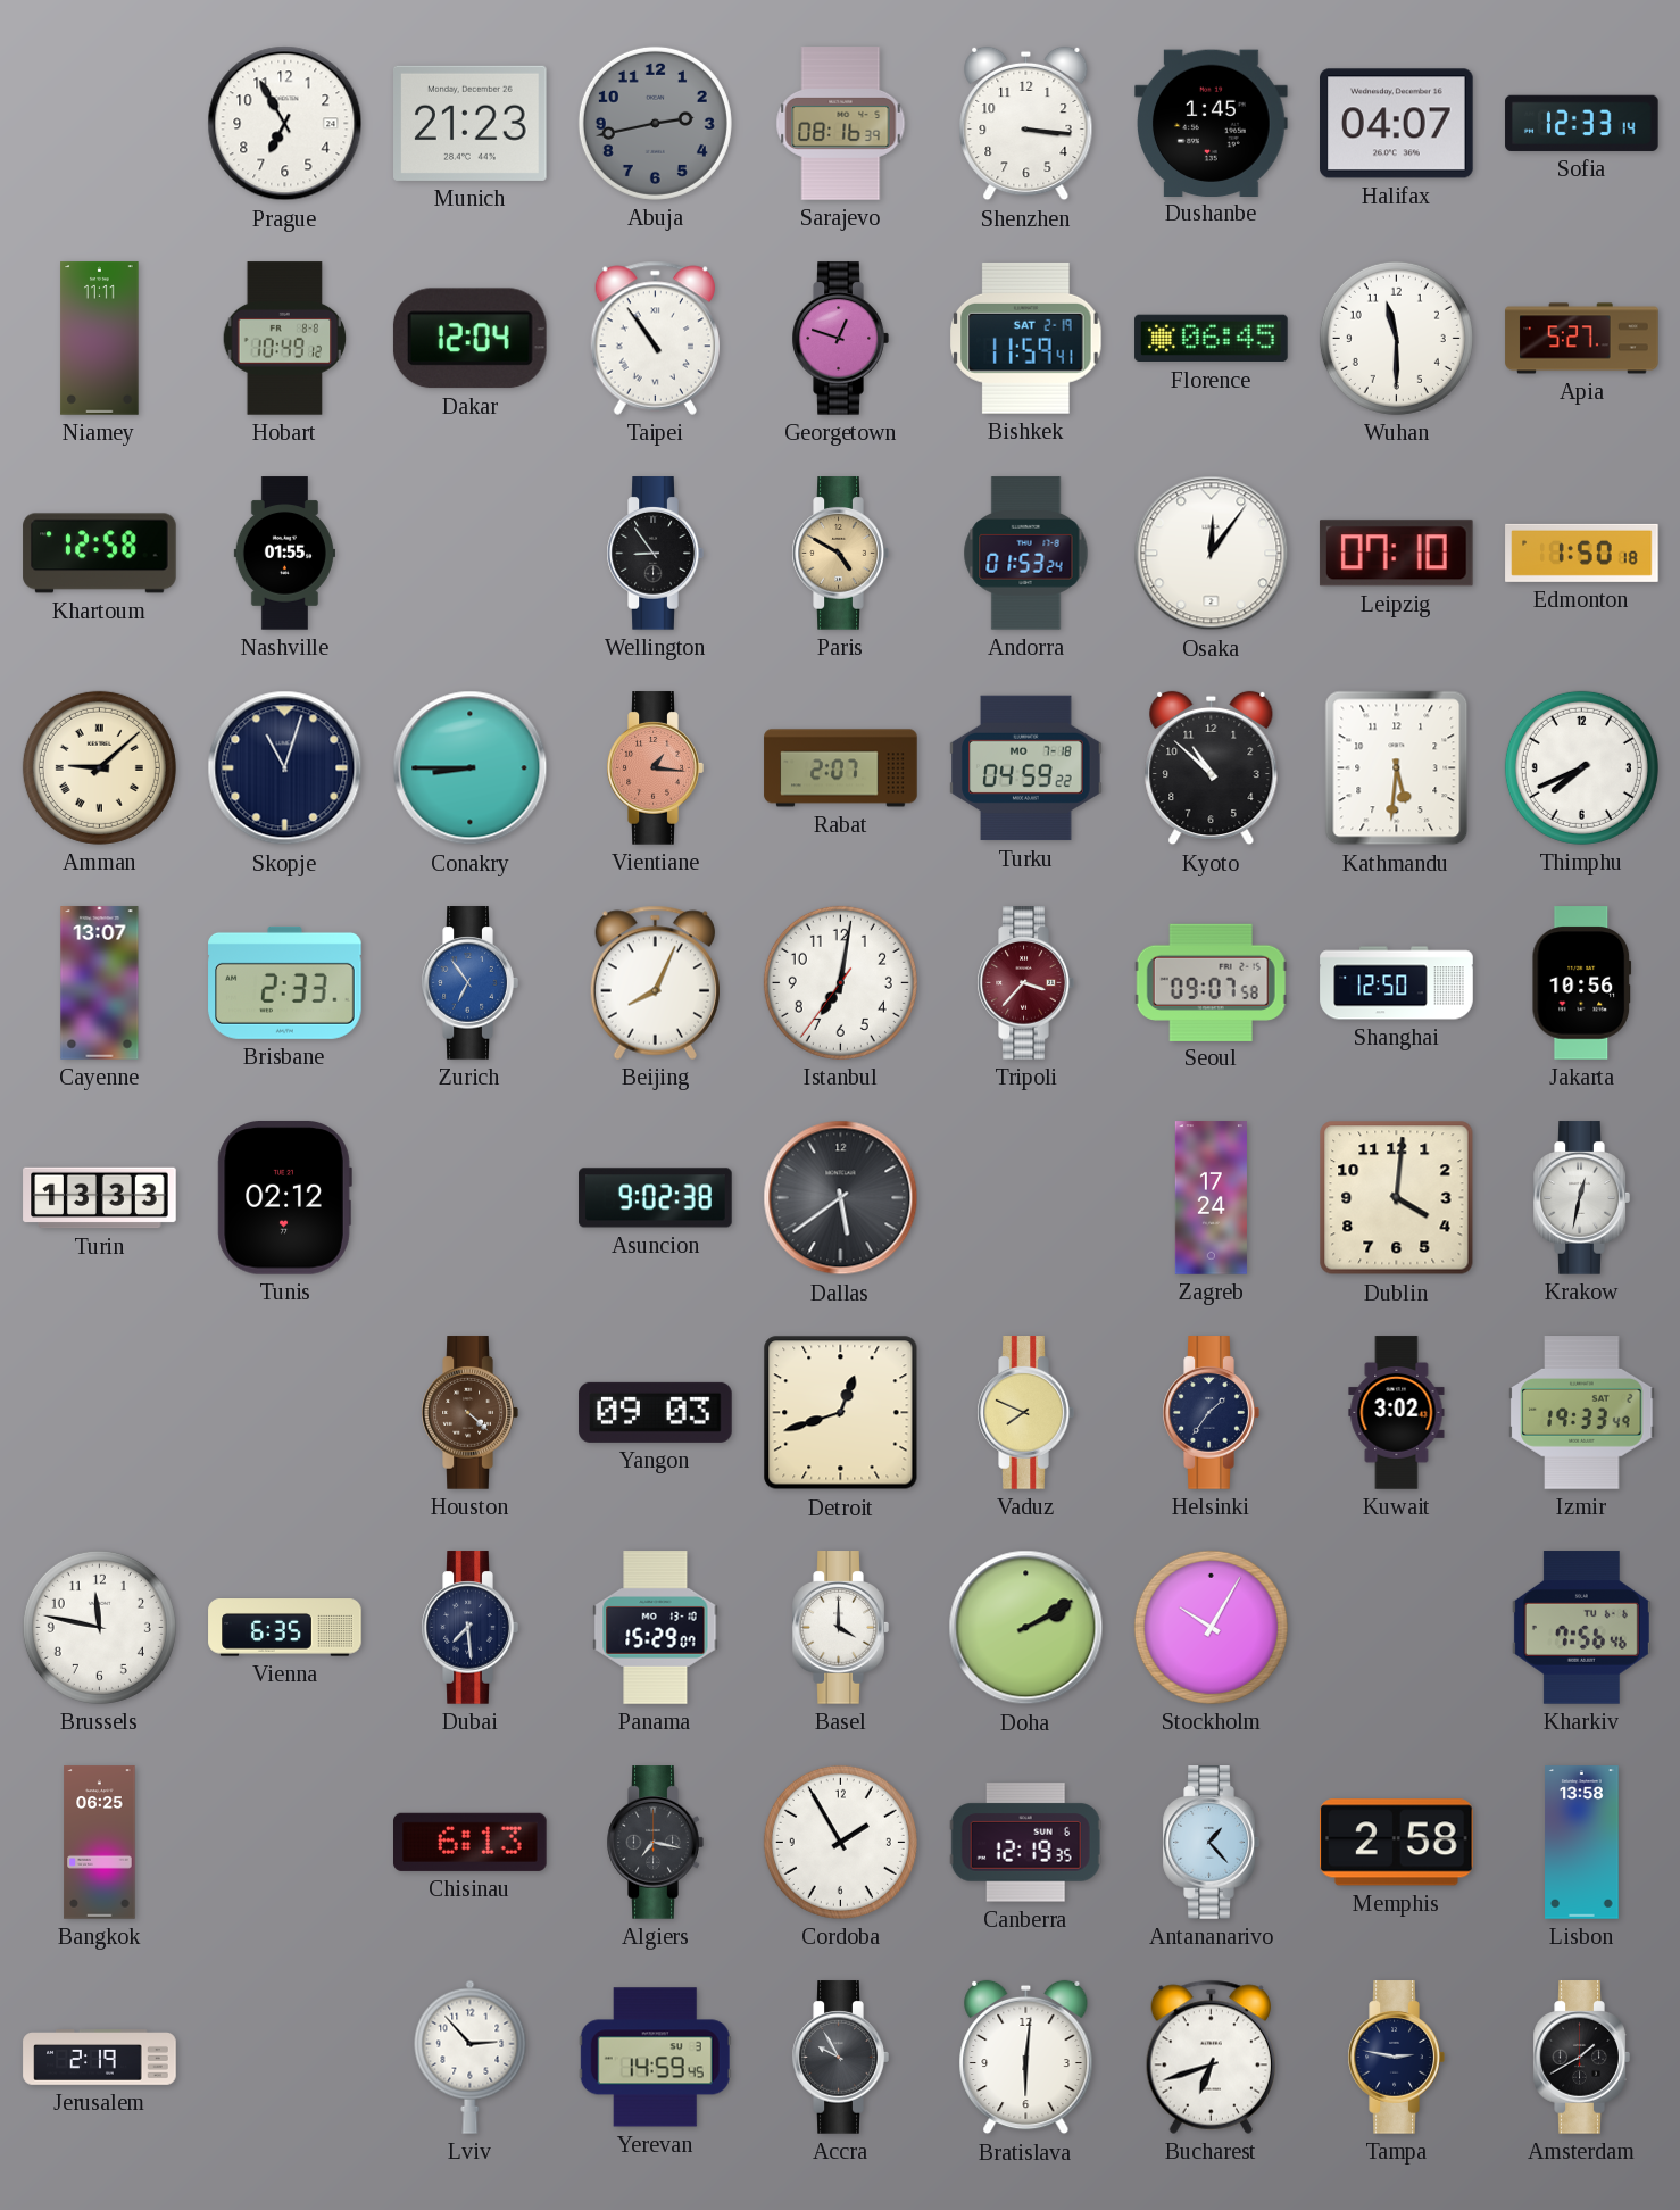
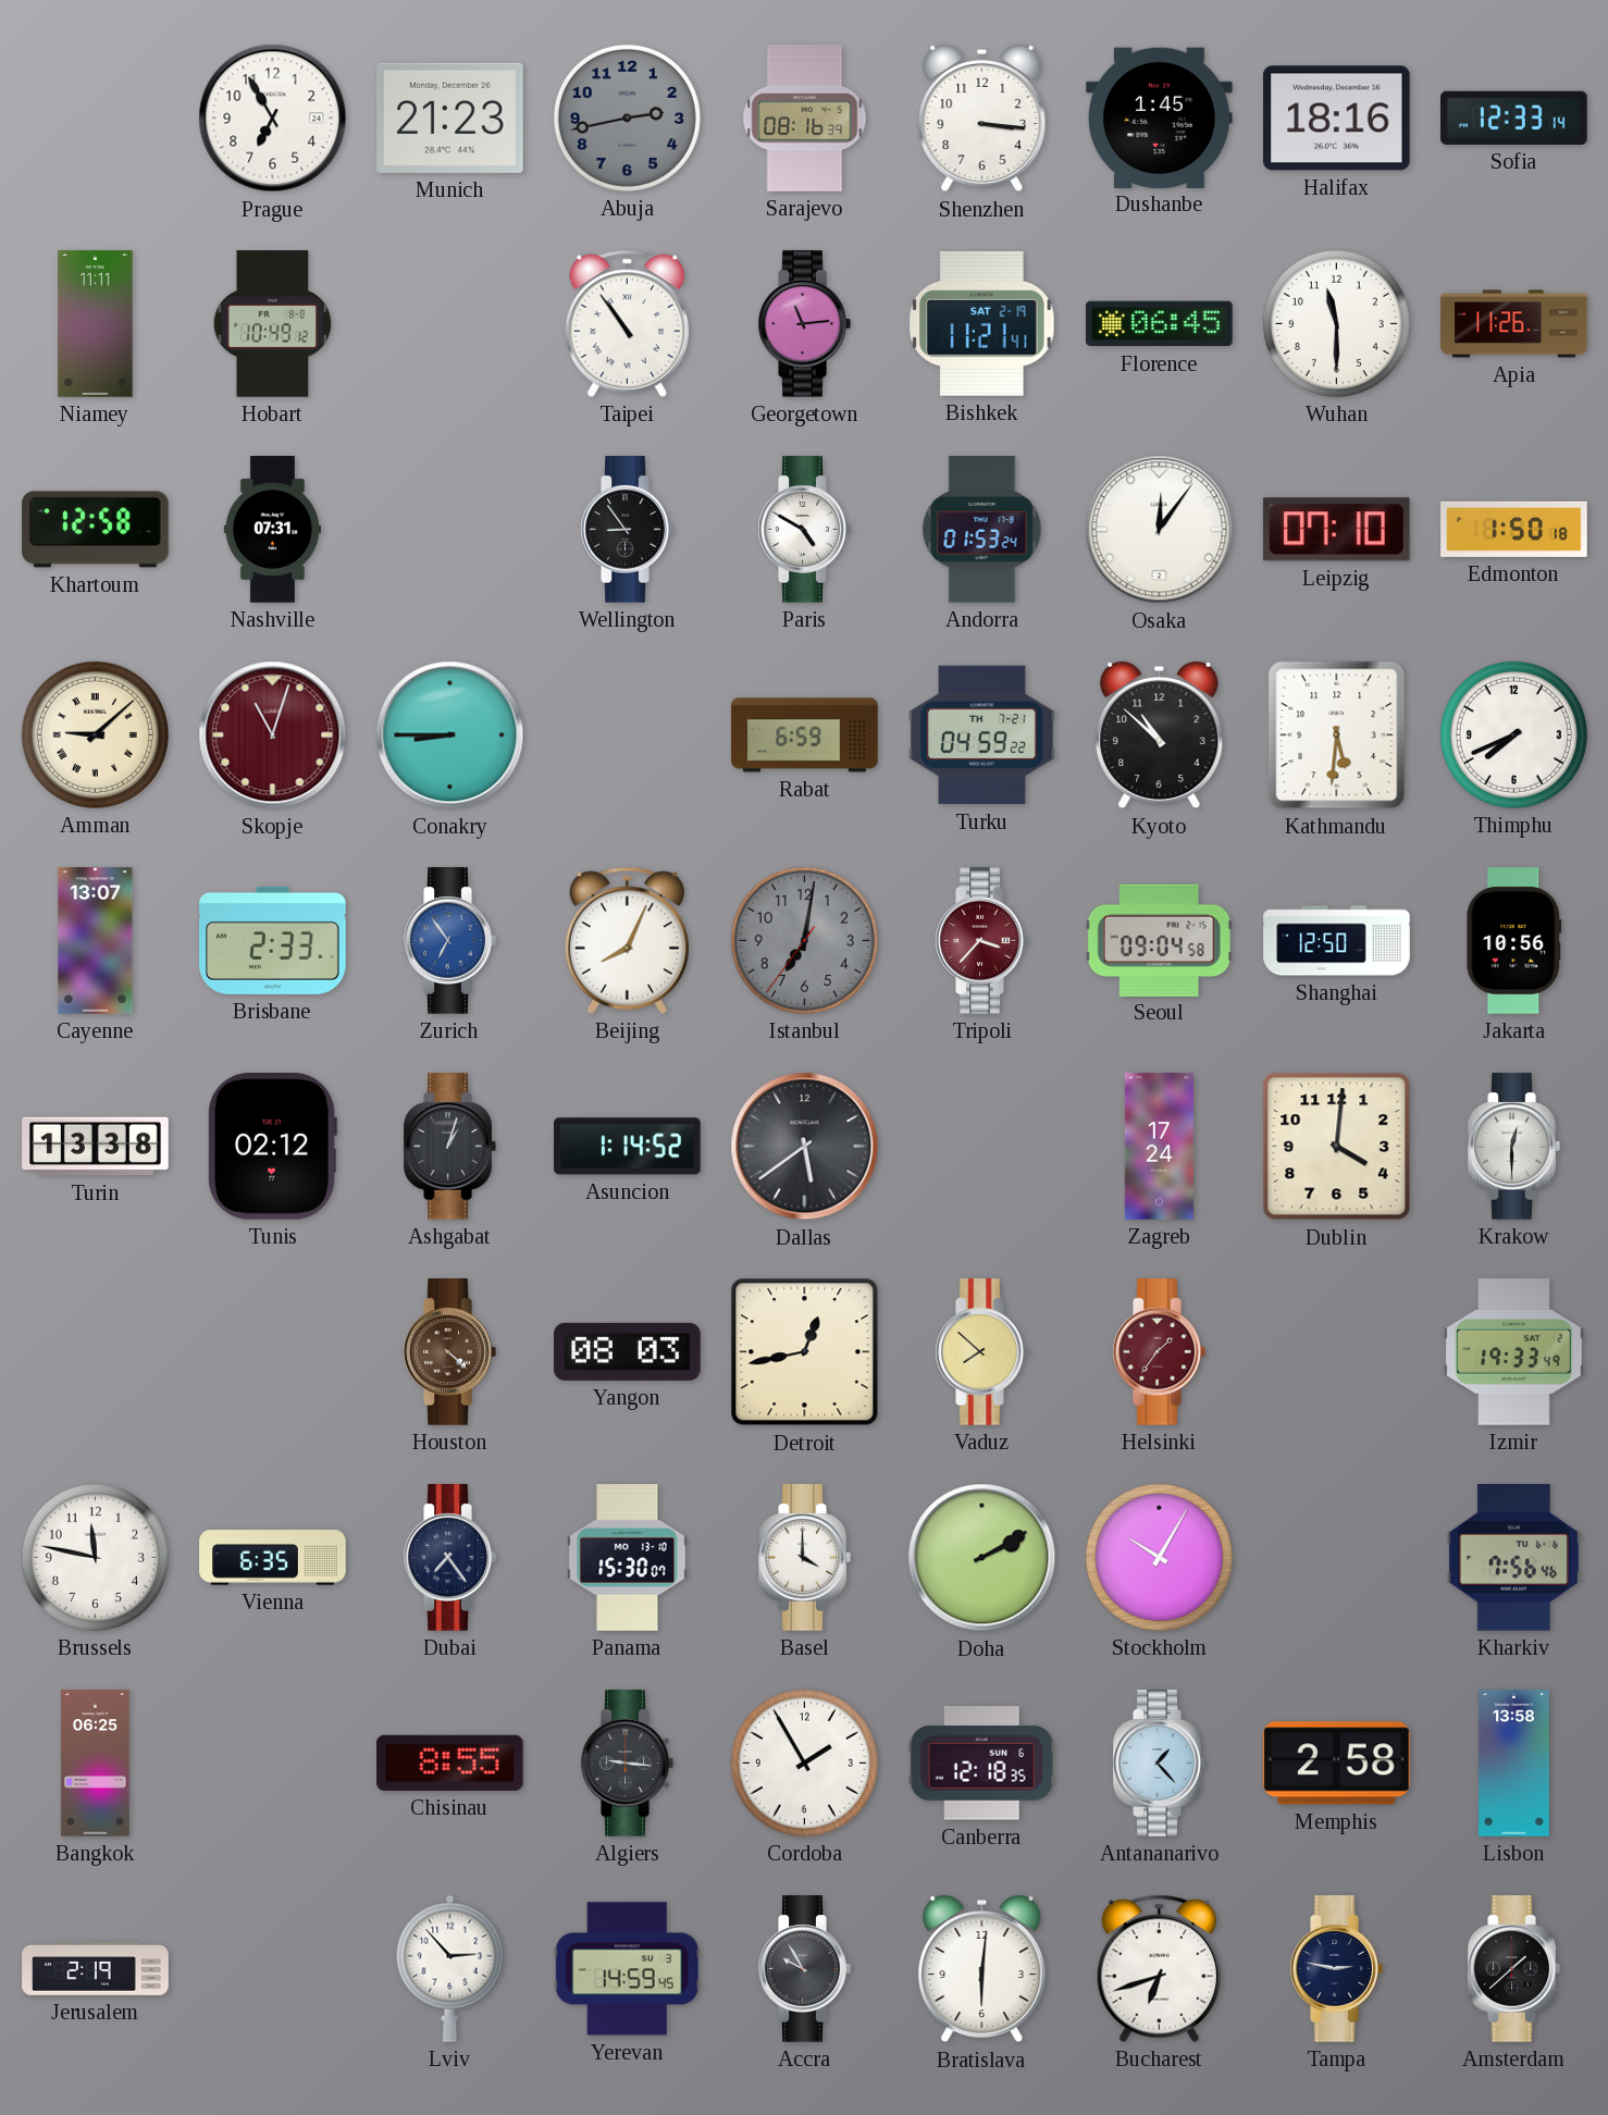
Halifax: 04:07 -> 18:16 (1337, 119)
Dakar: 12:04 -> none (469, 339)
Georgetown: 12:48 -> 11:14 (804, 324)
Bishkek: 11:59 -> 11:21 (982, 323)
Apia: 5:27 -> 11:26 (1514, 324)
Nashville: 01:55 -> 07:31 (272, 530)
Paris dial: champagne -> white (804, 530)
Skopje dial: navy -> burgundy (273, 735)
Vientiane: 1:16 -> none (655, 768)
Rabat: 2:07 -> 6:59 (805, 735)
Turku date: MO 7-18 -> TH 7-21 (982, 735)
Istanbul dial: white -> grey (804, 940)
Seoul: 09:07 -> 09:04 (1159, 940)
Turin: 13:33 -> 13:38 (96, 1147)
Ashgabat: none -> 1:03 (449, 1147)
Asuncion: 9:02 -> 1:14 (628, 1147)
Krakow: 12:32 -> 12:30 (1513, 1147)
Yangon: 09:03 -> 08:03 (628, 1351)
Detroit: 12:42 -> 12:43 (805, 1352)
Vaduz: 7:49 -> 7:52 (981, 1352)
Helsinki dial: navy -> burgundy (1159, 1352)
Kuwait: 3:02 -> none (1397, 1413)
Dubai: 7:29 -> 7:24 (449, 1558)
Panama: 15:29 -> 15:30 (628, 1558)
Chisinau: 6:13 -> 8:55 (450, 1762)
Algiers: 7:17 -> 9:16 (627, 1764)
Canberra: 12:19 -> 12:18 (981, 1764)
Amsterdam: 1:40 -> 1:38 (1513, 1969)
